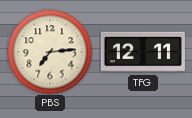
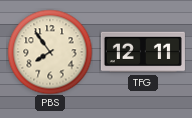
PBS: 7:14 -> 7:54 (50, 52)
